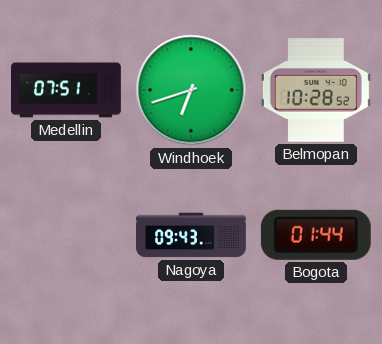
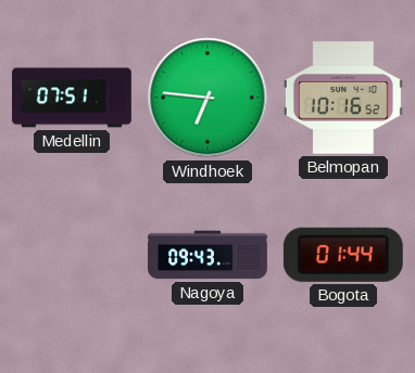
Windhoek: 6:42 -> 6:46 (207, 98)
Belmopan: 10:28 -> 10:16 (343, 98)
